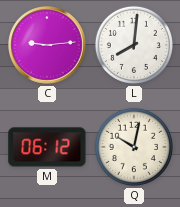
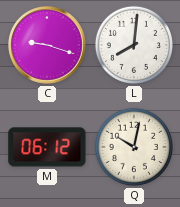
C: 9:14 -> 9:18 (48, 46)
